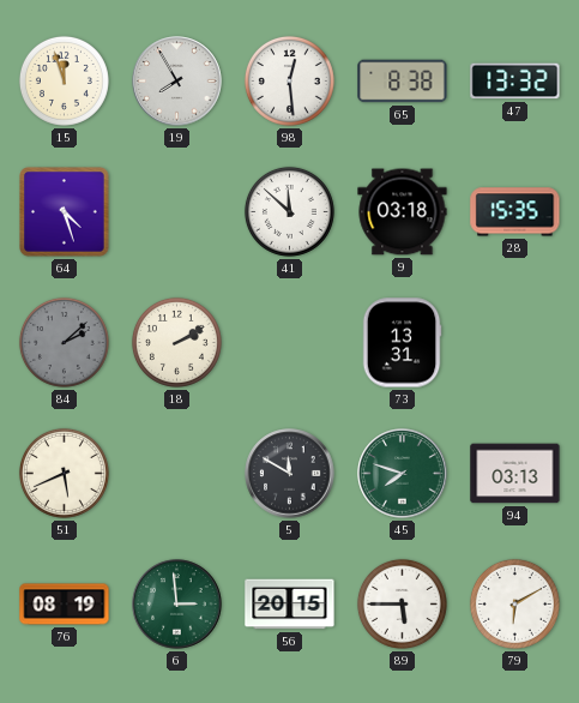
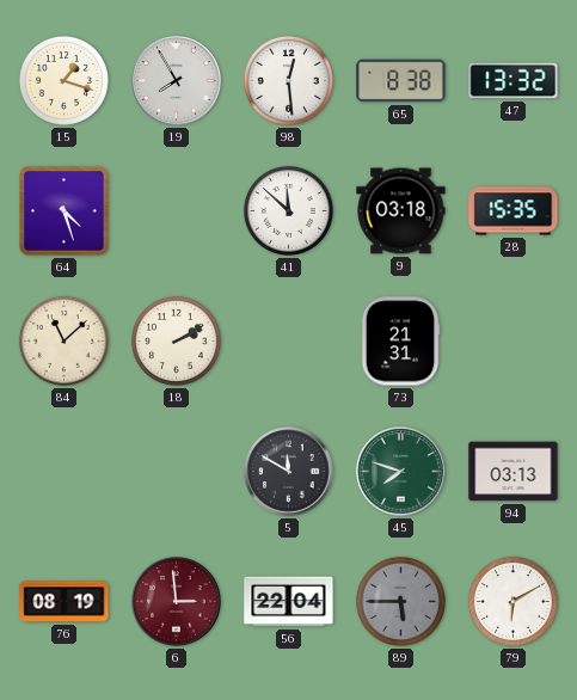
15: 11:57 -> 1:18 (63, 80)
84: 2:08 -> 11:08 (63, 340)
84 dial: grey -> cream (63, 340)
73: 13:31 -> 21:31 (400, 342)
51: 5:41 -> none (64, 473)
6 dial: green -> burgundy (177, 602)
56: 20:15 -> 22:04 (289, 602)
89 dial: white -> grey (400, 601)
